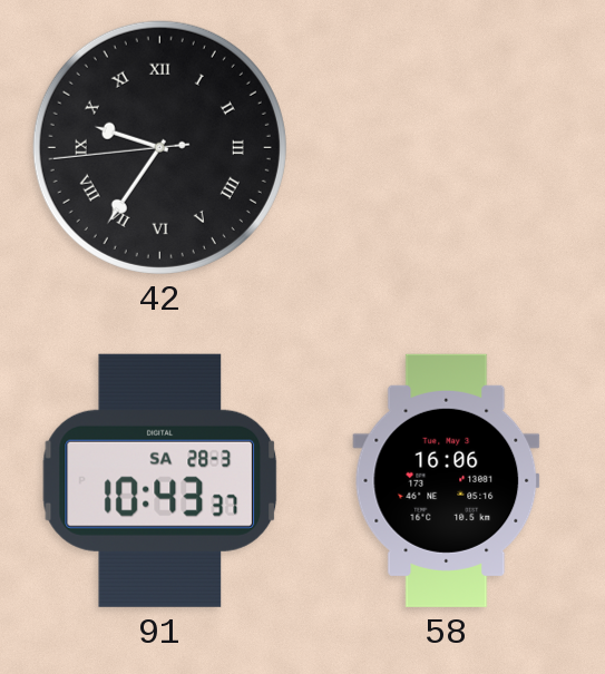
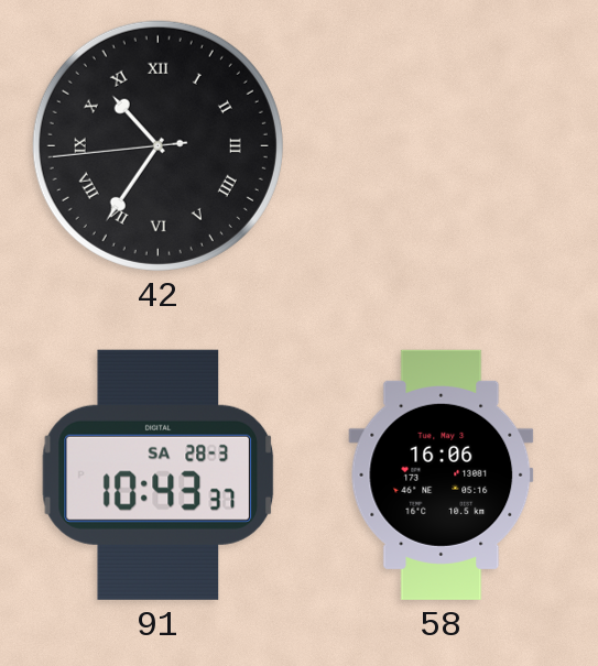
42: 9:35 -> 10:35 (157, 145)
